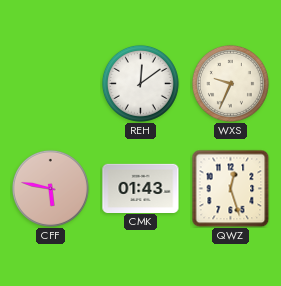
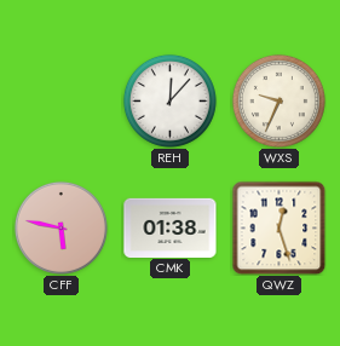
REH: 12:09 -> 12:07 (169, 100)
CMK: 01:43 -> 01:38 (171, 227)
